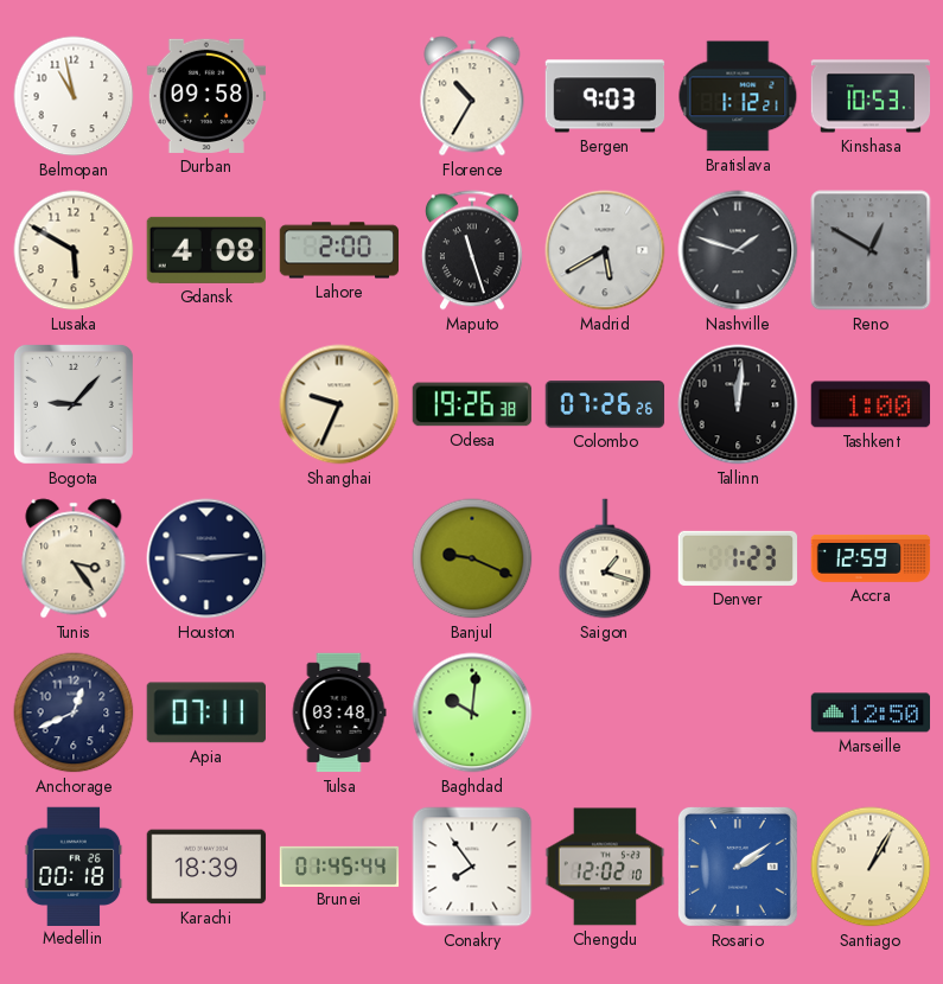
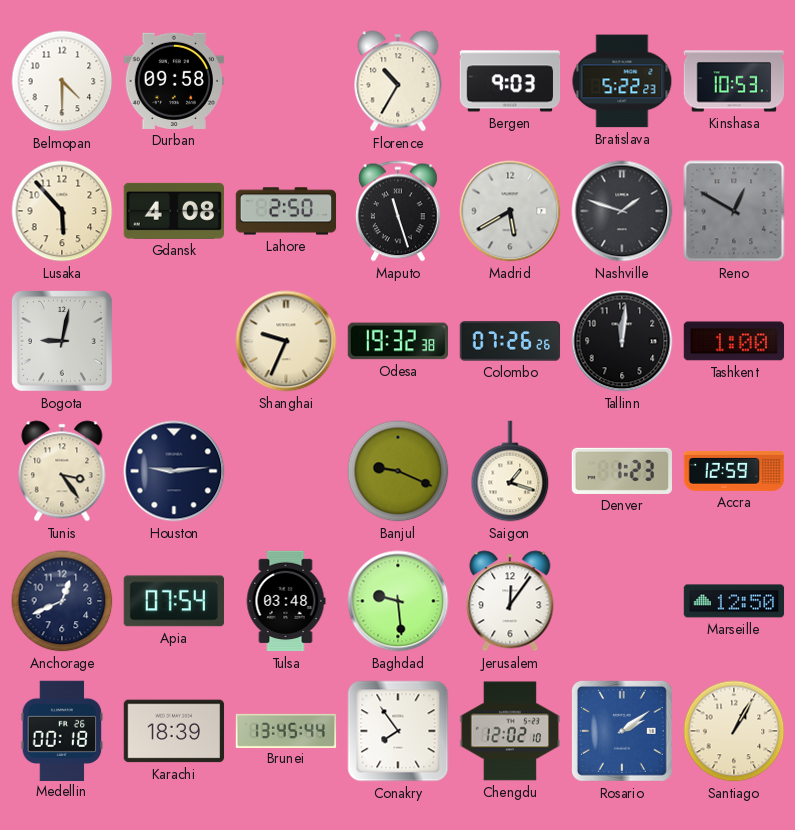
Belmopan: 10:58 -> 4:30 (62, 81)
Bratislava: 1:12 -> 5:22 (622, 81)
Lusaka: 5:50 -> 5:53 (62, 211)
Lahore: 2:00 -> 2:50 (286, 211)
Bogota: 9:07 -> 9:02 (62, 341)
Odesa: 19:26 -> 19:32 (398, 341)
Apia: 07:11 -> 07:54 (174, 601)
Baghdad: 10:01 -> 9:29 (398, 601)
Jerusalem: none -> 12:06 (510, 601)
Brunei: 01:45 -> 13:45 (286, 730)
